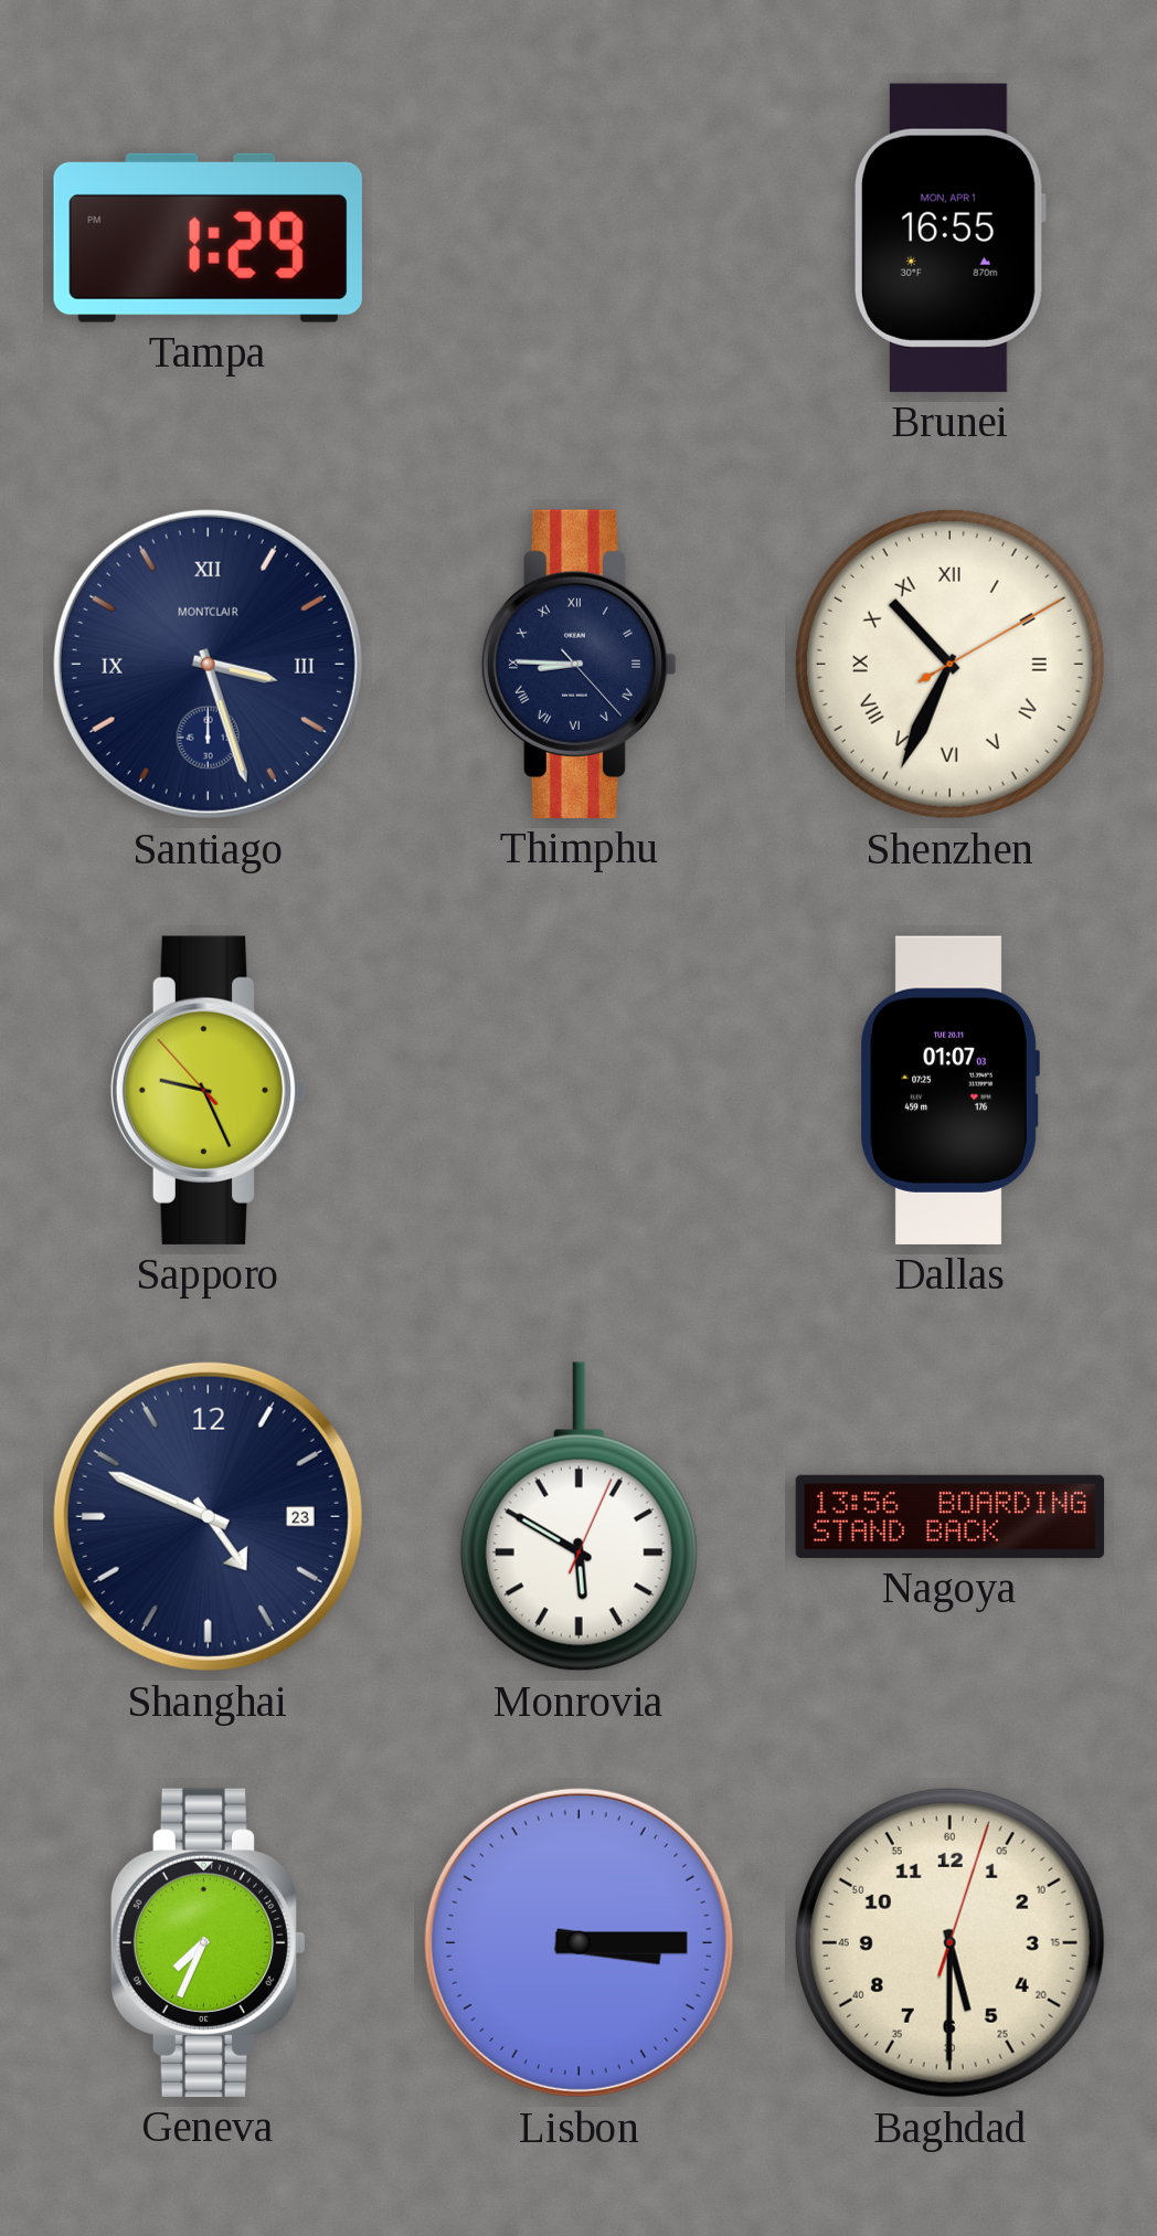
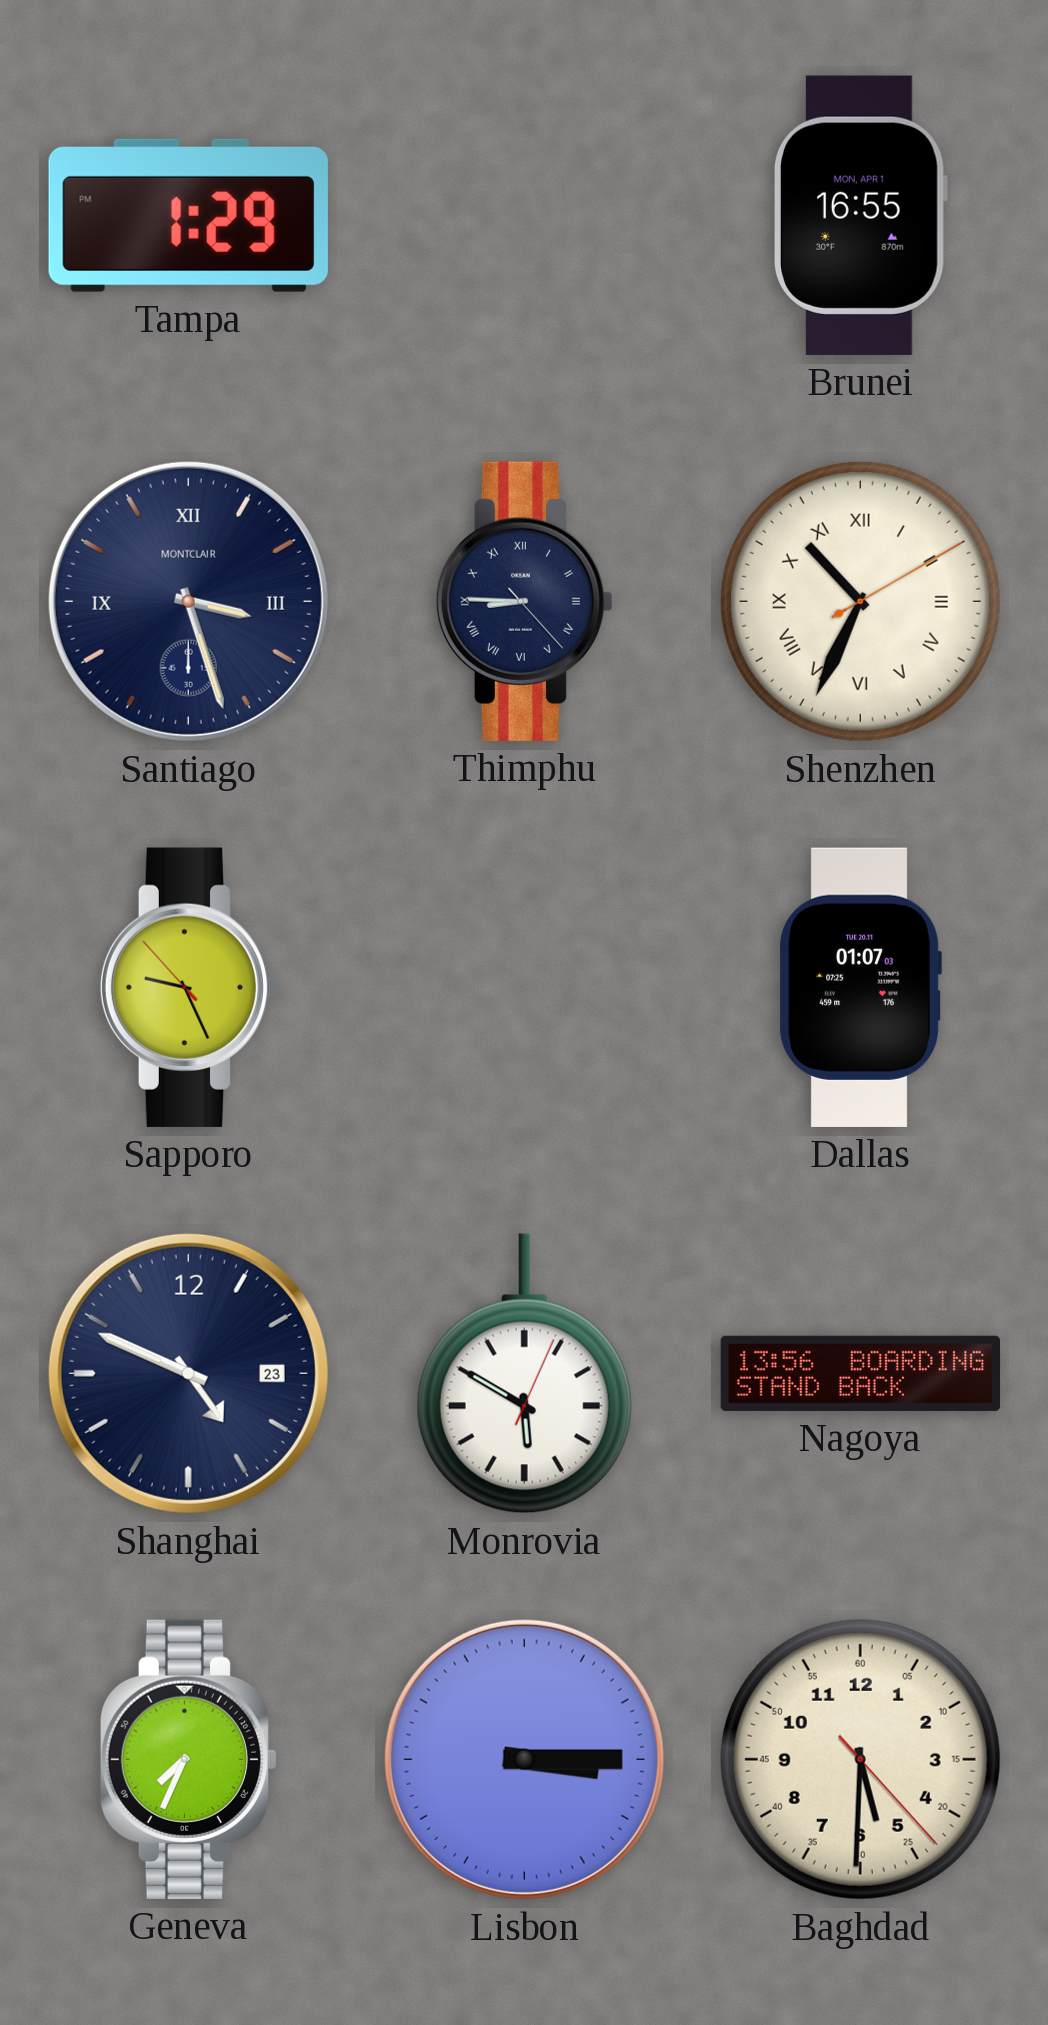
Baghdad: 5:30:03 -> 5:30:23 (860, 1759)
